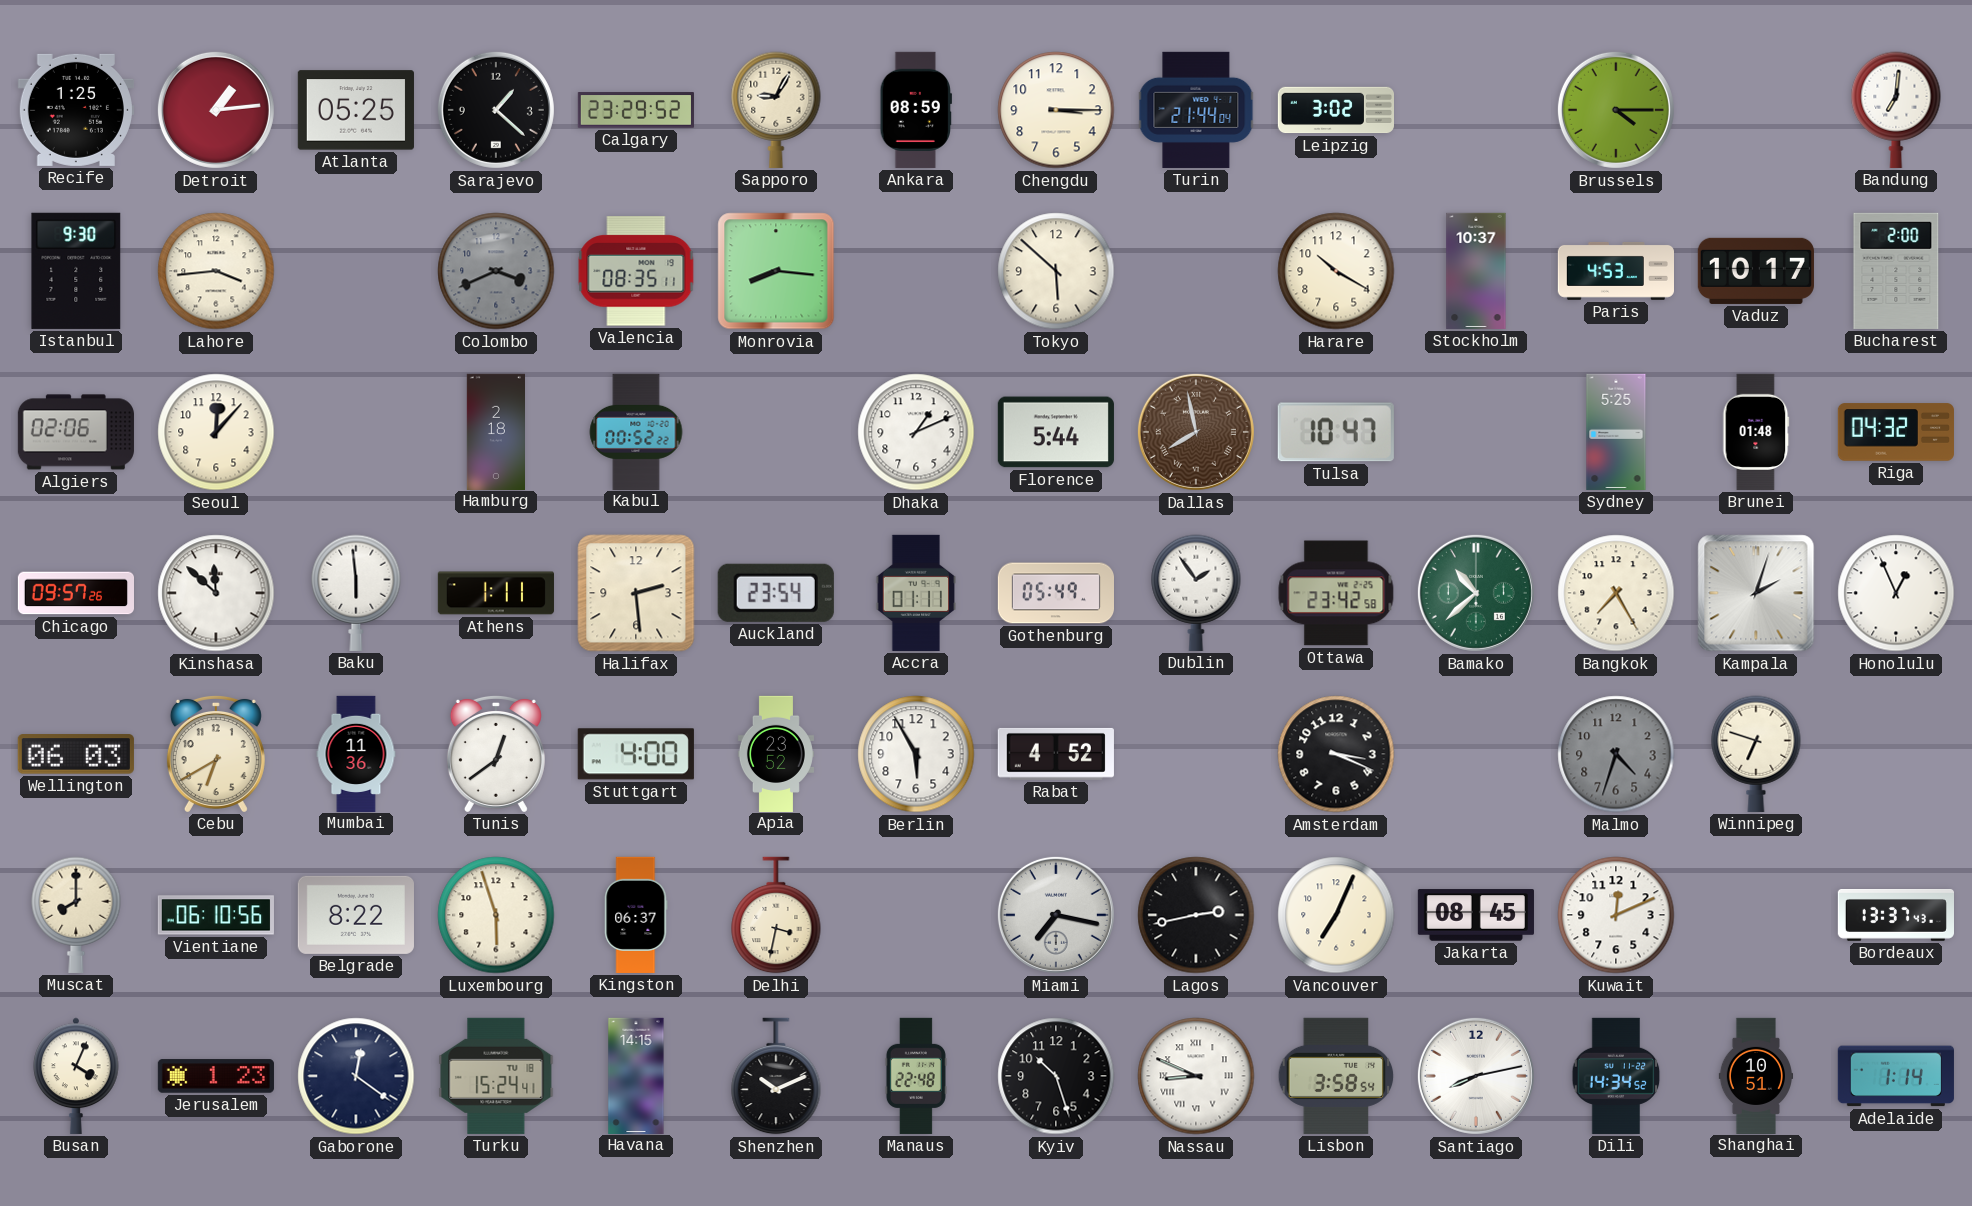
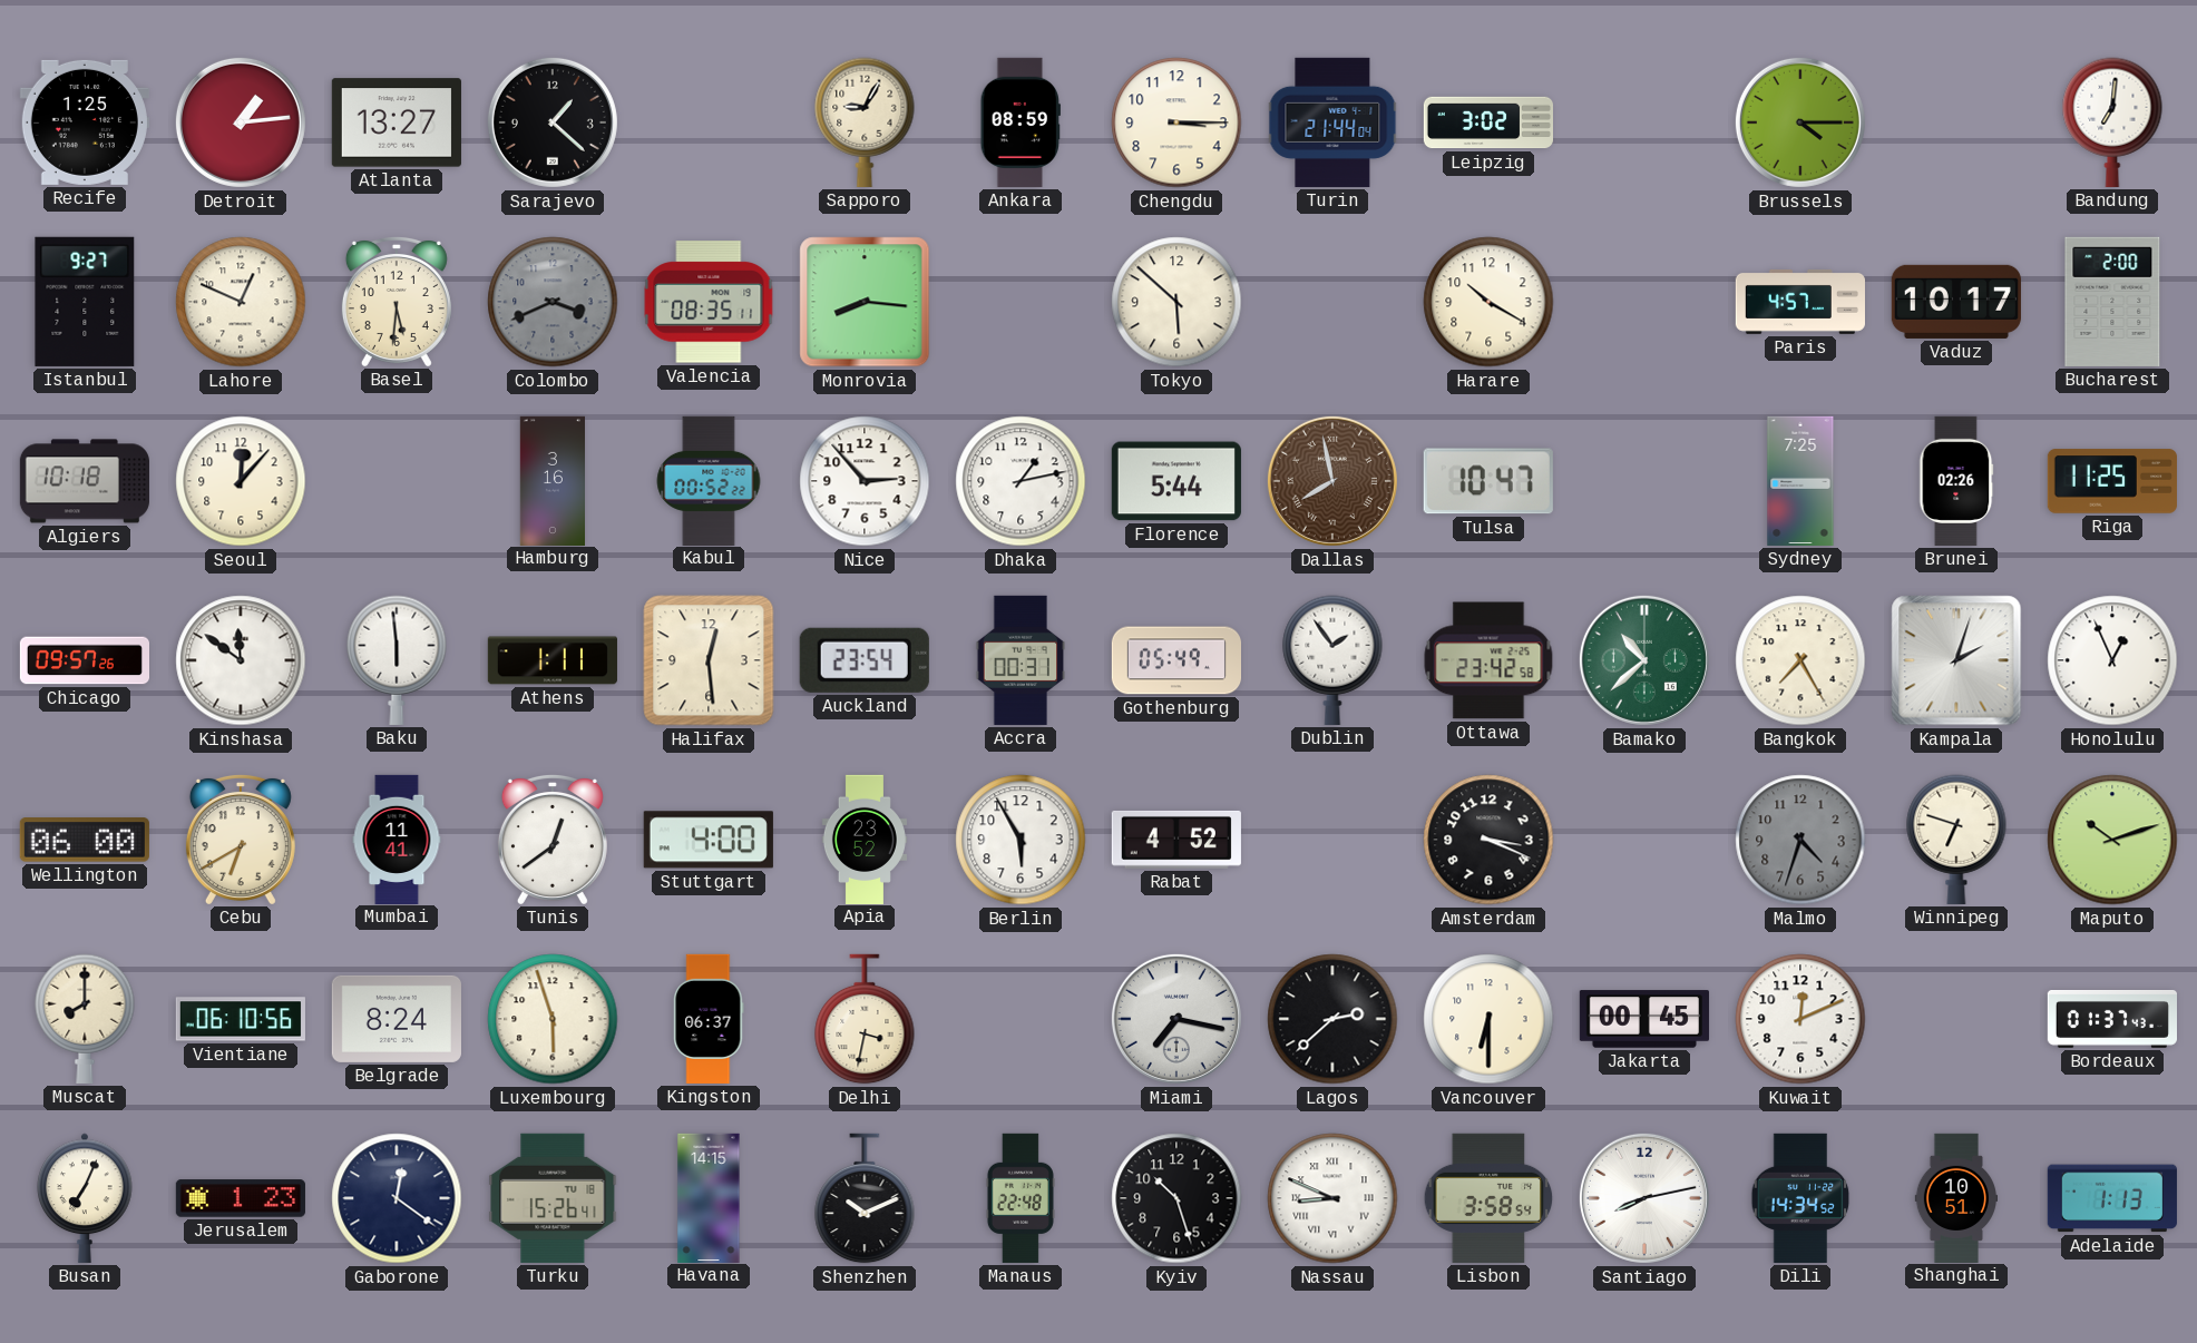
Atlanta: 05:25 -> 13:27 (397, 122)
Calgary: 23:29 -> none (636, 110)
Istanbul: 9:30 -> 9:27 (85, 302)
Lahore: 3:44 -> 12:49 (241, 302)
Basel: none -> 5:31 (397, 301)
Stockholm: 10:37 -> none (1476, 271)
Paris: 4:53 -> 4:57 (1799, 302)
Algiers: 02:06 -> 10:18 (85, 481)
Hamburg: 2:18 -> 3:16 (551, 480)
Nice: none -> 2:53 (865, 481)
Dhaka: 1:11 -> 1:13 (1021, 481)
Sydney: 5:25 -> 7:25 (1800, 481)
Brunei: 01:48 -> 02:26 (1956, 481)
Riga: 04:32 -> 11:25 (2112, 481)
Kinshasa: 11:52 -> 11:51 (241, 660)
Halifax: 2:29 -> 12:29 (709, 660)
Accra: 01:11 -> 00:31 (1021, 660)
Wellington: 06:03 -> 06:00 (85, 840)
Mumbai: 11:36 -> 11:41 (397, 839)
Maputo: none -> 10:12 (2112, 840)
Belgrade: 8:22 -> 8:24 (397, 1019)
Lagos: 2:43 -> 2:38 (1332, 1019)
Vancouver: 7:04 -> 6:30 (1488, 1019)
Jakarta: 08:45 -> 00:45 (1644, 1019)
Bordeaux: 13:37 -> 01:37 (2111, 1020)
Busan: 4:04 -> 7:04 (85, 1198)
Turku: 15:24 -> 15:26 (553, 1198)
Adelaide: 1:14 -> 1:13 (2112, 1198)
